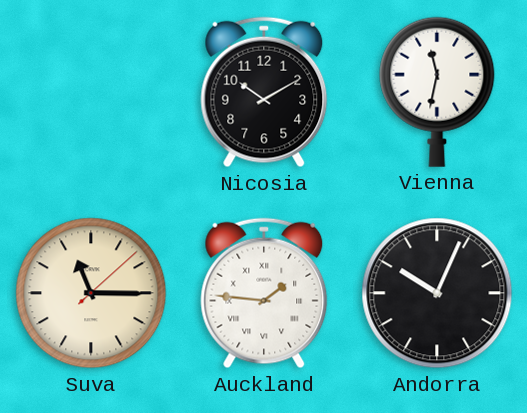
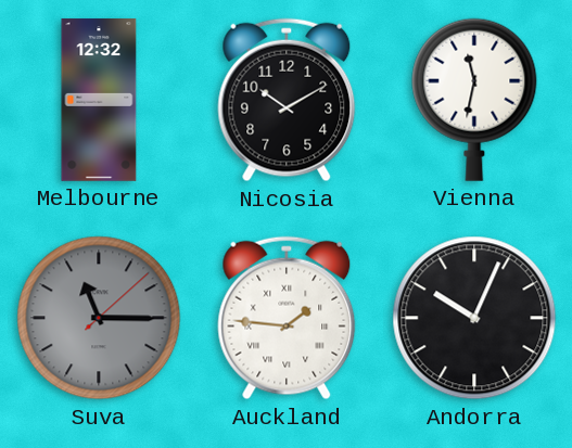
Melbourne: none -> 12:32 (99, 100)
Suva dial: cream -> grey (99, 318)
